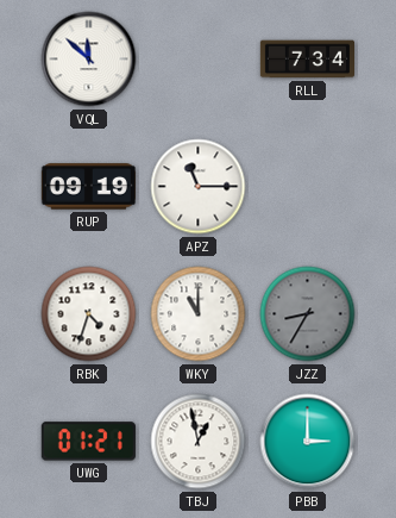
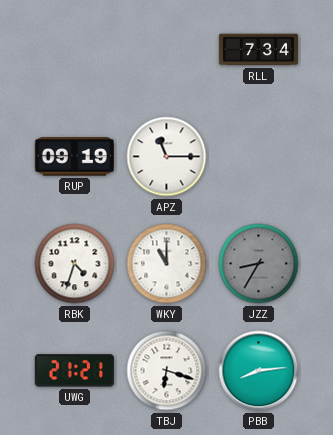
VQL: 11:52 -> none (89, 60)
UWG: 01:21 -> 21:21 (74, 371)
TBJ: 12:58 -> 6:18 (167, 371)
PBB: 3:00 -> 8:14 (259, 371)
